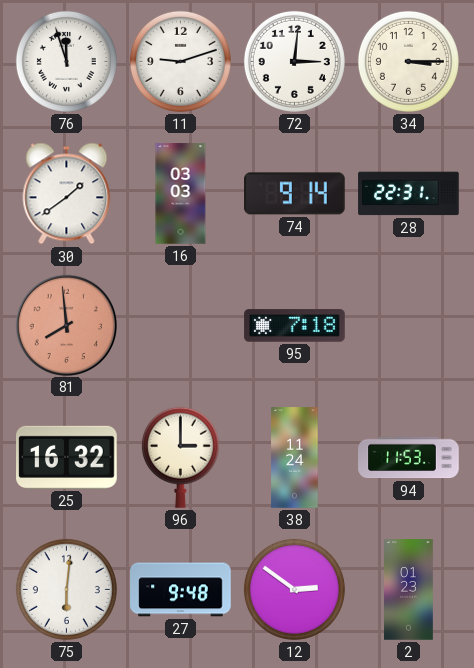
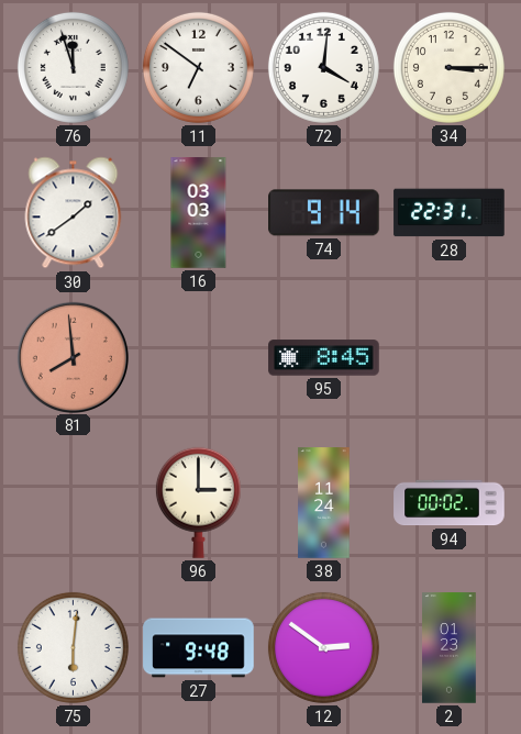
11: 9:12 -> 6:51 (198, 67)
72: 3:01 -> 4:01 (323, 67)
95: 7:18 -> 8:45 (324, 358)
25: 16:32 -> none (67, 457)
94: 11:53 -> 00:02 (450, 503)
